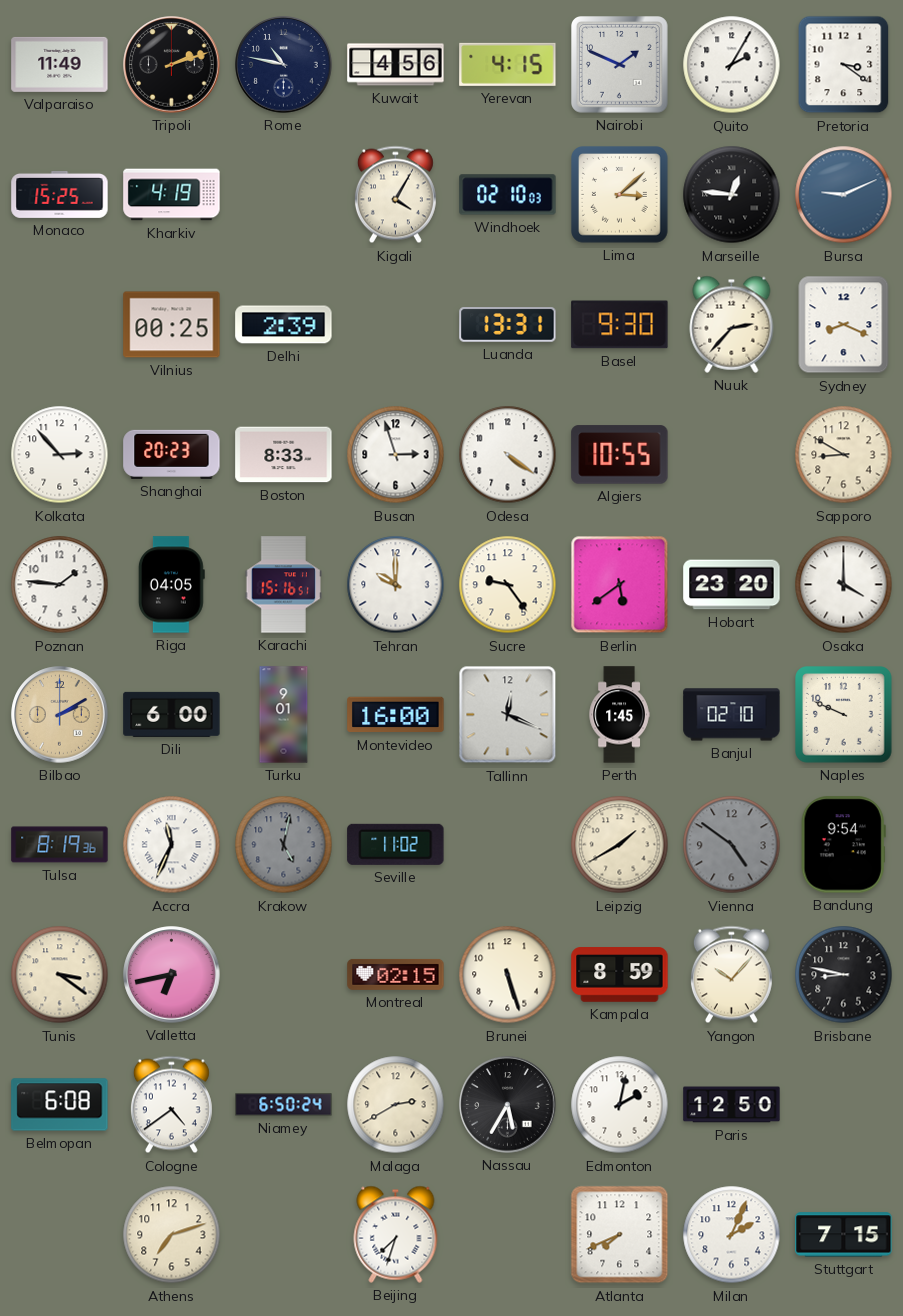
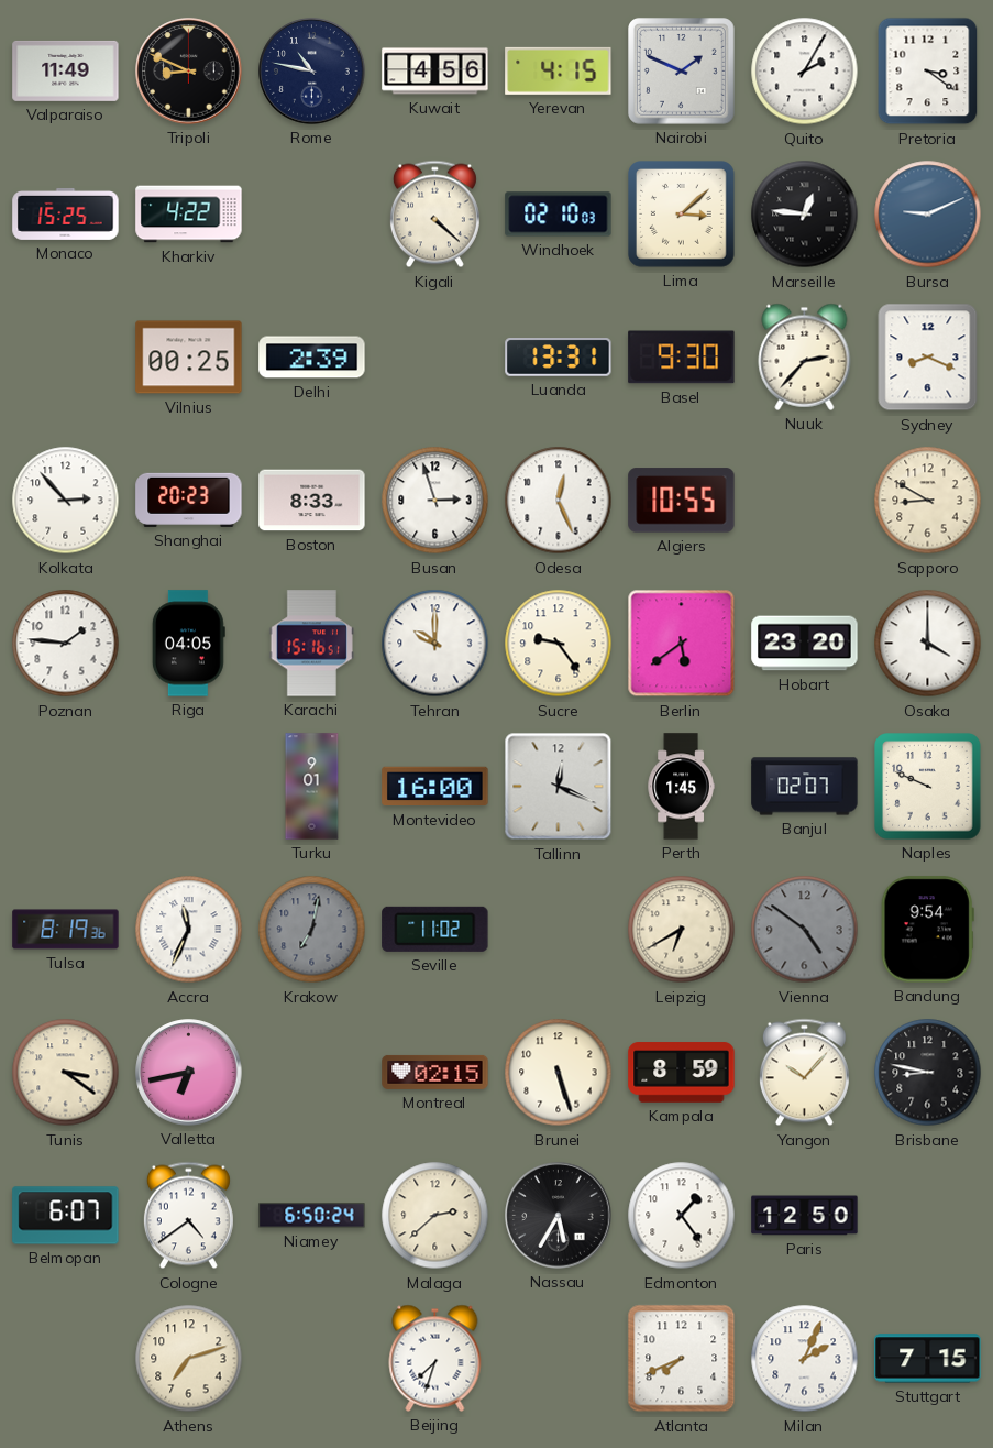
Tripoli: 2:12 -> 8:49 (189, 72)
Kharkiv: 4:19 -> 4:22 (189, 215)
Kigali: 4:05 -> 4:22 (434, 215)
Odesa: 4:21 -> 12:26 (559, 501)
Bilbao: 2:10 -> none (60, 715)
Dili: 6:00 -> none (172, 714)
Banjul: 02:10 -> 02:07 (805, 787)
Krakow: 5:02 -> 7:02 (312, 930)
Leipzig: 1:40 -> 6:40 (682, 930)
Belmopan: 6:08 -> 6:07 (66, 1216)
Malaga: 2:40 -> 2:38 (435, 1216)
Edmonton: 2:02 -> 1:24 (682, 1216)
